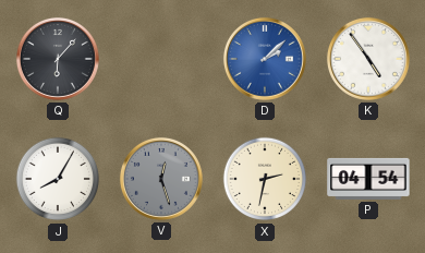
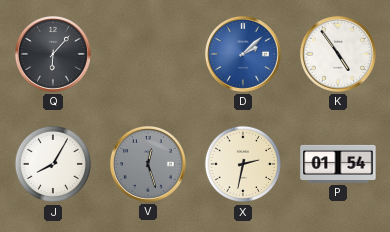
P: 04:54 -> 01:54 (338, 164)
